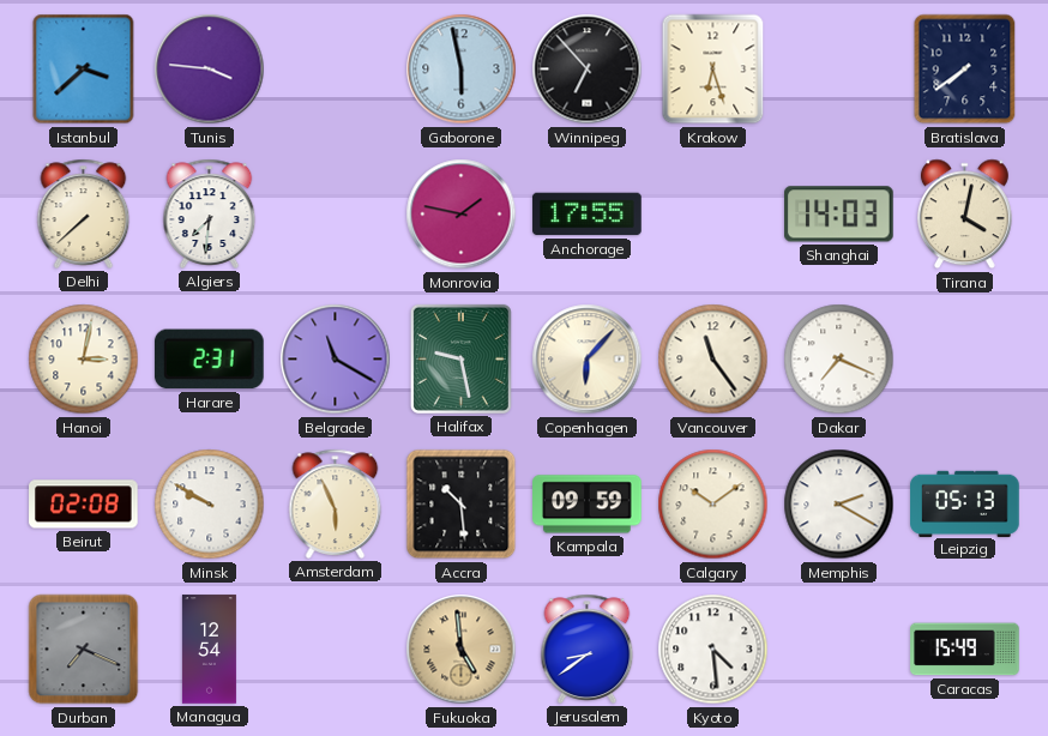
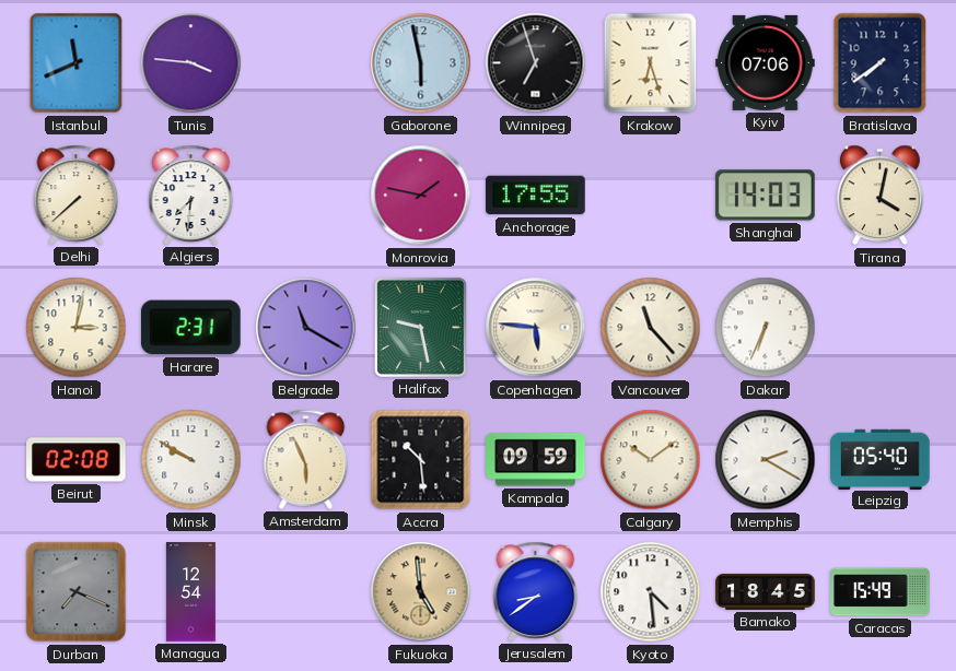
Istanbul: 3:38 -> 11:41 (77, 63)
Winnipeg: 6:53 -> 6:57 (536, 63)
Kyiv: none -> 07:06 (766, 62)
Copenhagen: 6:07 -> 5:46 (536, 328)
Vancouver: 11:24 -> 11:23 (651, 328)
Dakar: 7:19 -> 6:34 (766, 328)
Leipzig: 05:13 -> 05:40 (881, 459)
Bamako: none -> 18:45 (766, 591)
